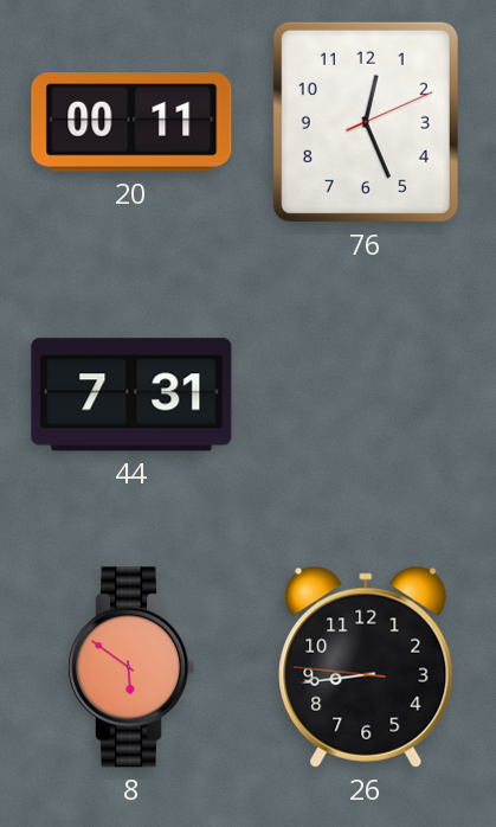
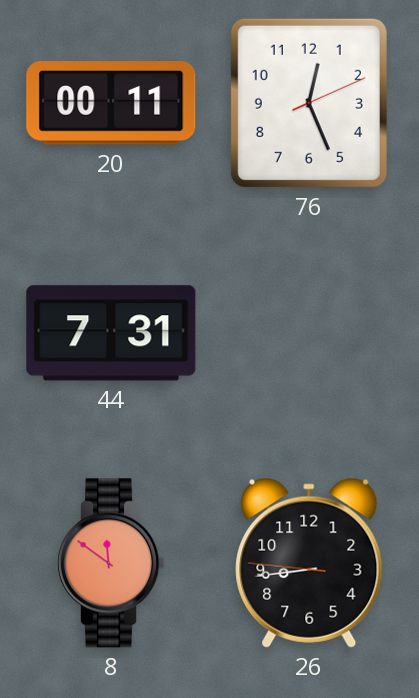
8: 5:51 -> 11:51 (112, 563)
